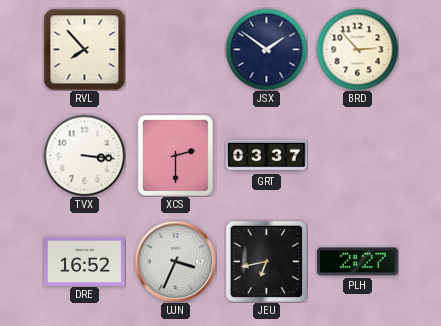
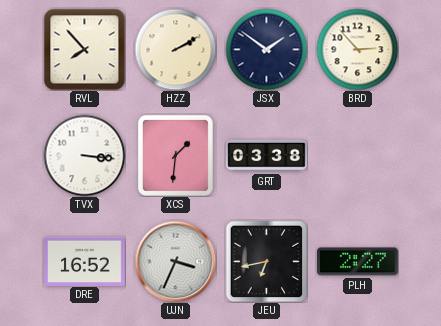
HZZ: none -> 2:10 (175, 49)
XCS: 2:30 -> 1:31 (175, 155)
GRT: 03:37 -> 03:38 (267, 156)
